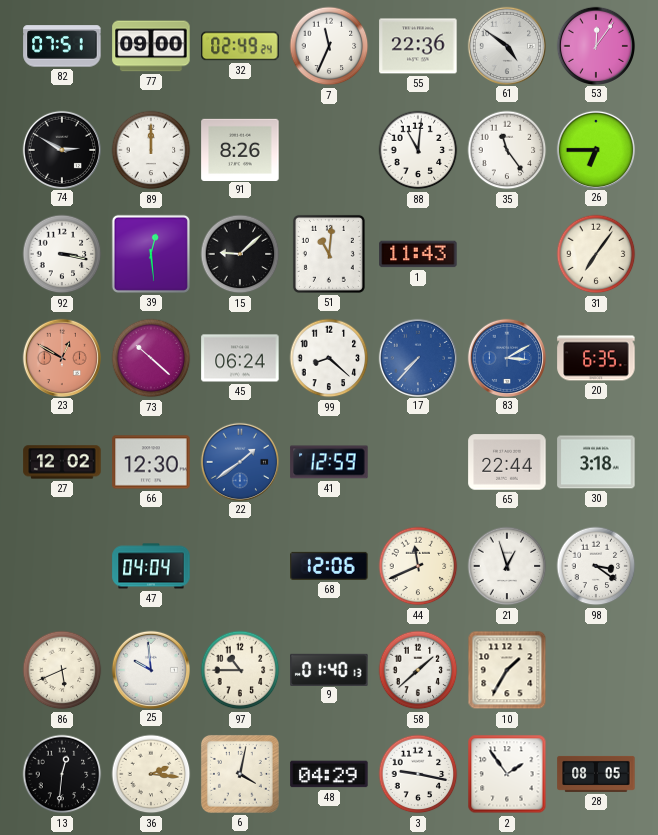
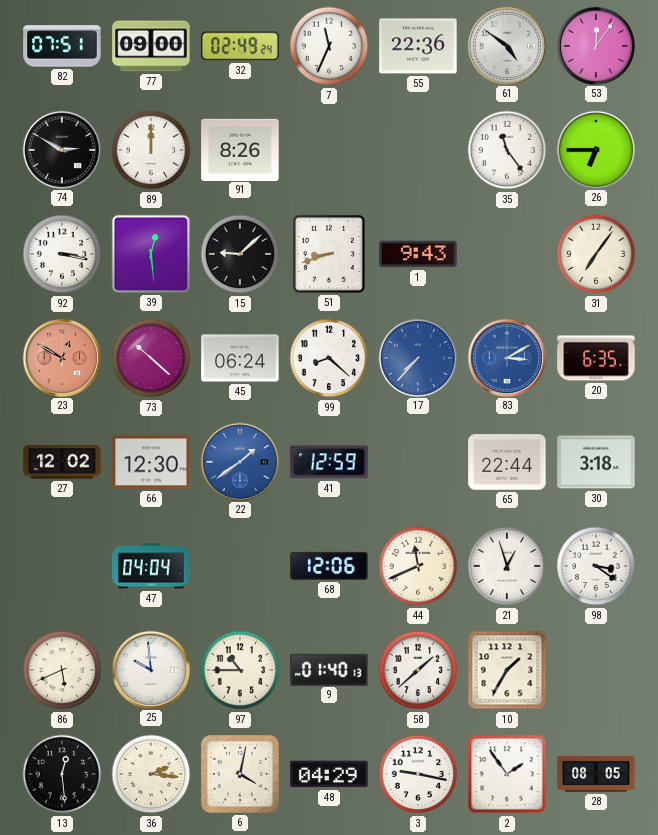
88: 11:01 -> none (418, 150)
51: 11:01 -> 8:42 (329, 254)
1: 11:43 -> 9:43 (418, 254)
13: 12:31 -> 12:29 (62, 774)
